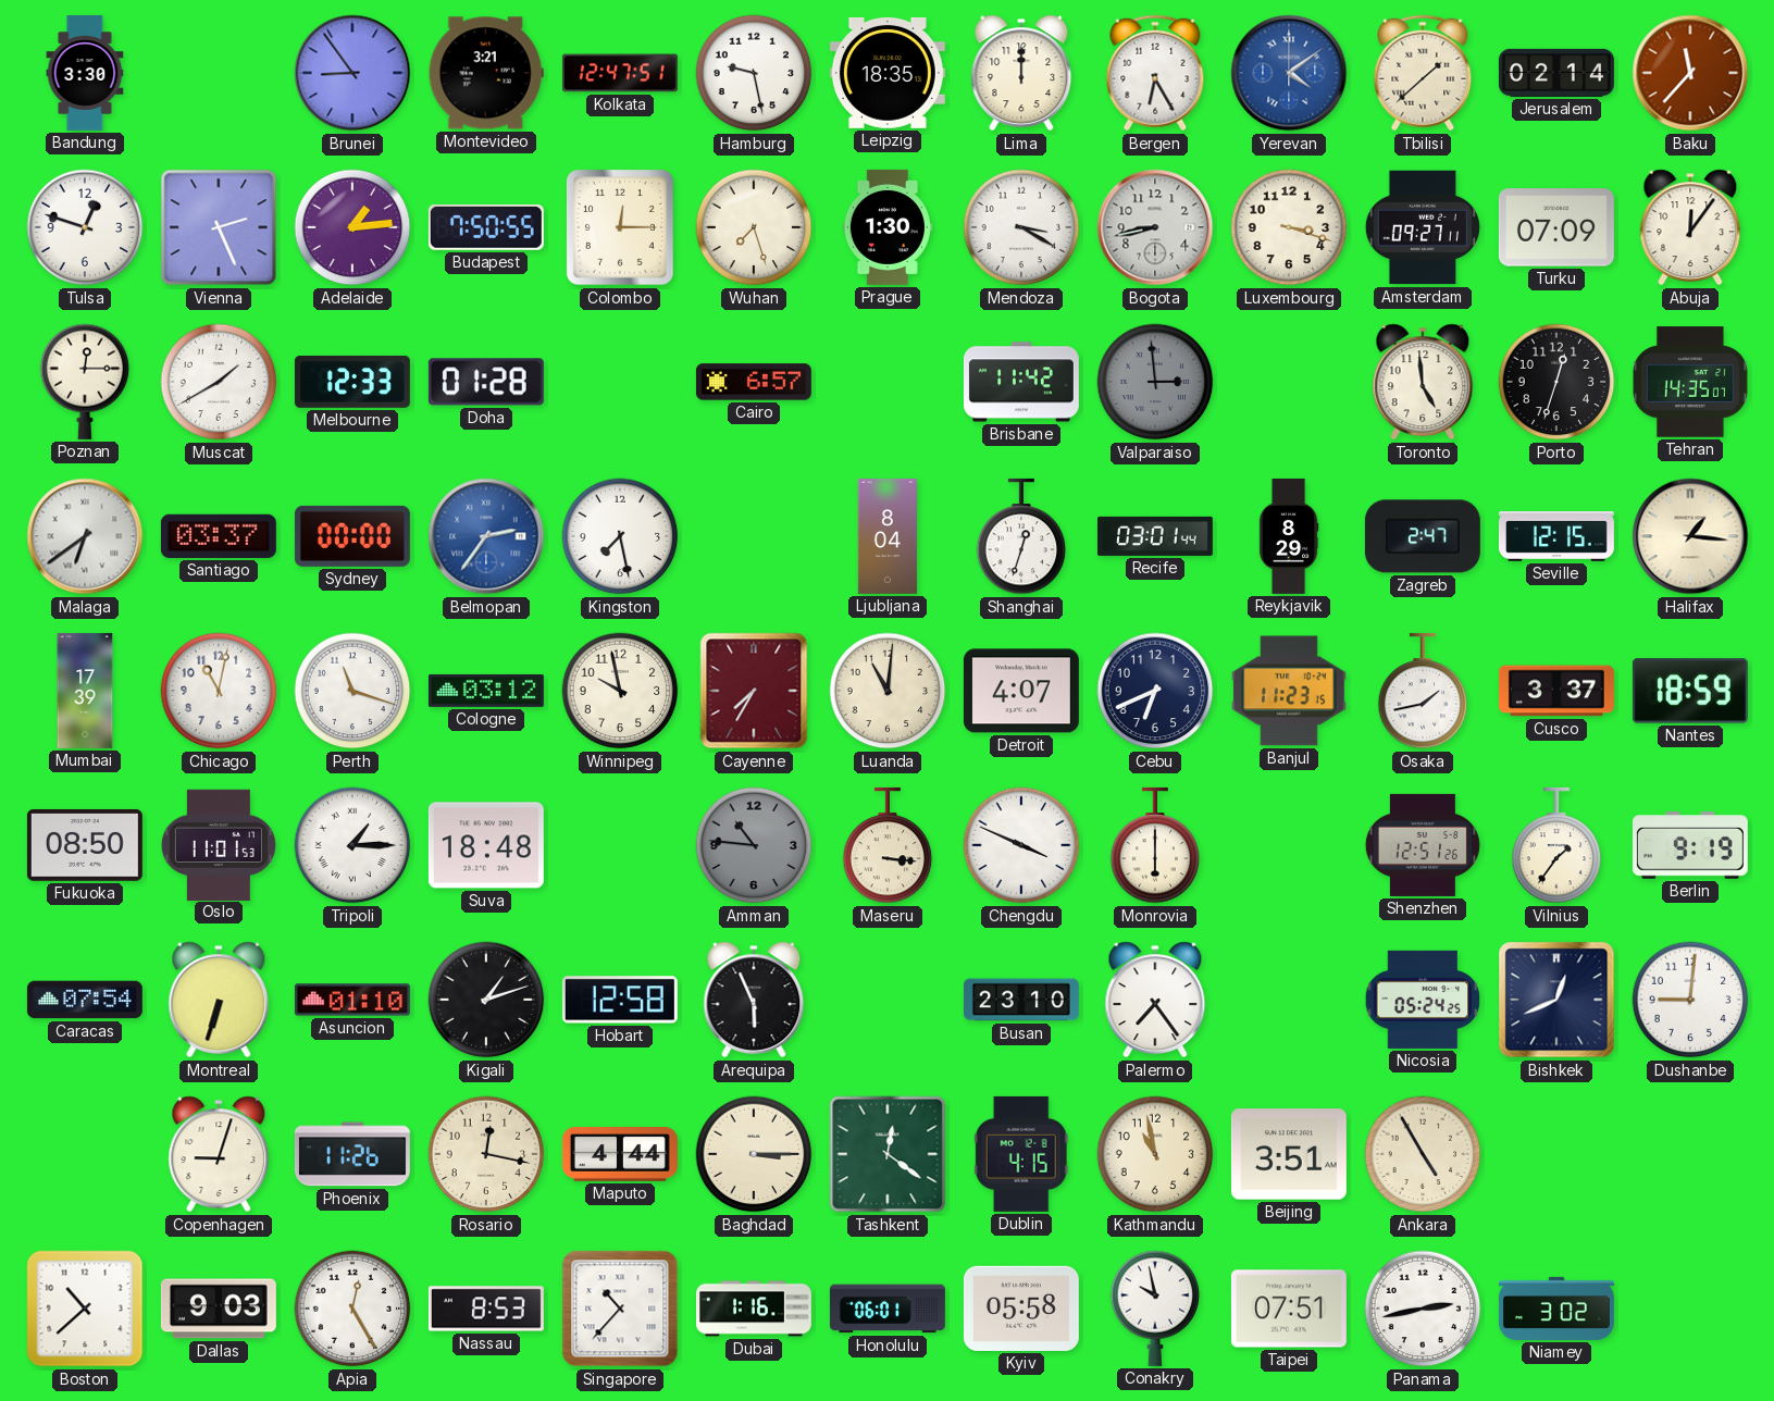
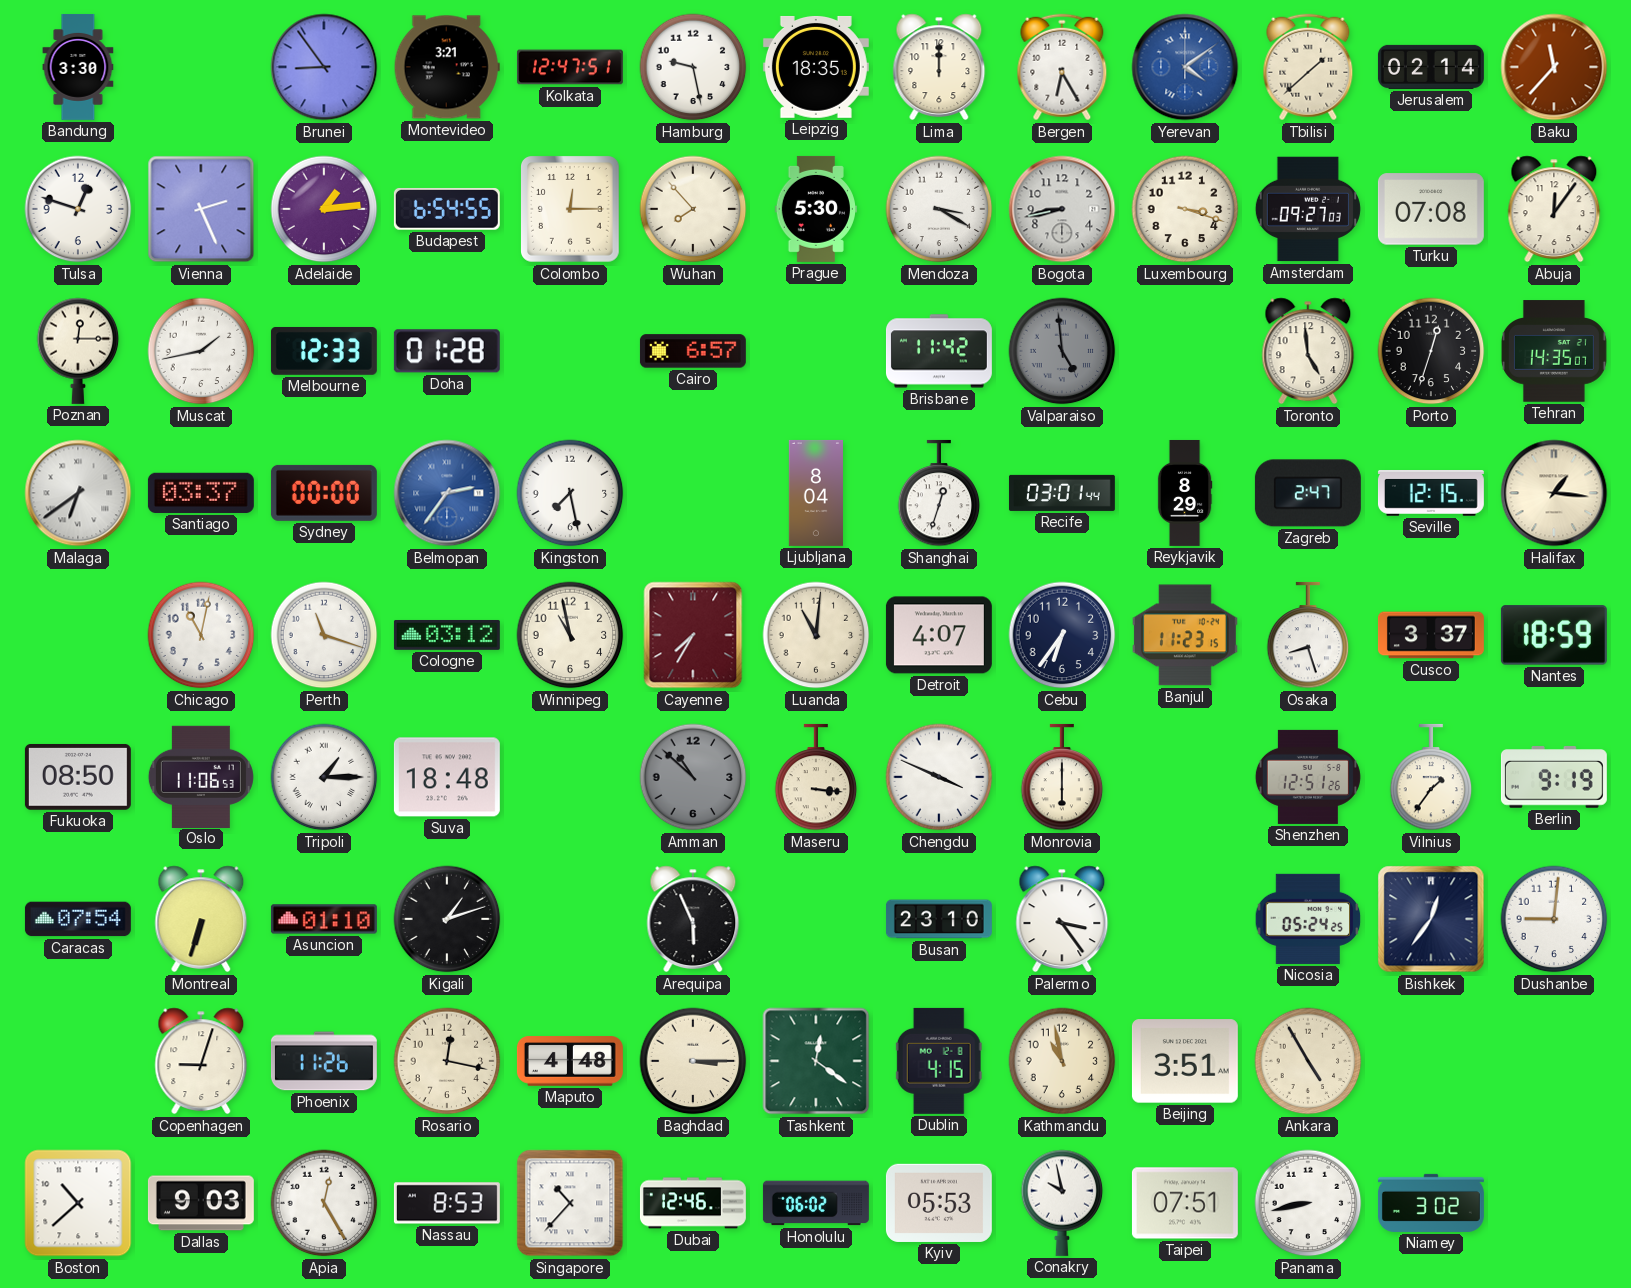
Budapest: 7:50 -> 6:54 (447, 209)
Wuhan: 7:27 -> 7:53 (693, 209)
Prague: 1:30 -> 5:30 (815, 209)
Amsterdam: 09:27:11 -> 09:27:03 (1308, 209)
Turku: 07:09 -> 07:08 (1431, 209)
Muscat: 1:40 -> 1:43 (201, 351)
Valparaiso: 2:59 -> 4:59 (1062, 351)
Mumbai: 17:39 -> none (85, 691)
Winnipeg: 9:58 -> 10:58 (570, 635)
Cebu: 6:41 -> 6:36 (1062, 635)
Osaka: 1:43 -> 8:27 (1308, 635)
Oslo: 11:01 -> 11:06 (201, 776)
Amman: 10:46 -> 10:52 (693, 777)
Hobart: 12:58 -> none (620, 1000)
Palermo: 7:24 -> 3:24 (1062, 919)
Bishkek: 12:41 -> 12:36 (1431, 919)
Maputo: 4:44 -> 4:48 (570, 1061)
Dubai: 1:16 -> 12:46 (693, 1203)
Honolulu: 06:01 -> 06:02 (816, 1203)
Kyiv: 05:58 -> 05:53 (939, 1203)
Panama: 2:43 -> 8:43 (1308, 1203)
